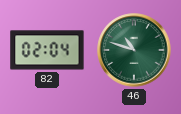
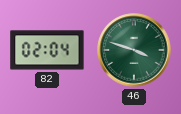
46: 10:48 -> 3:48 (134, 50)
